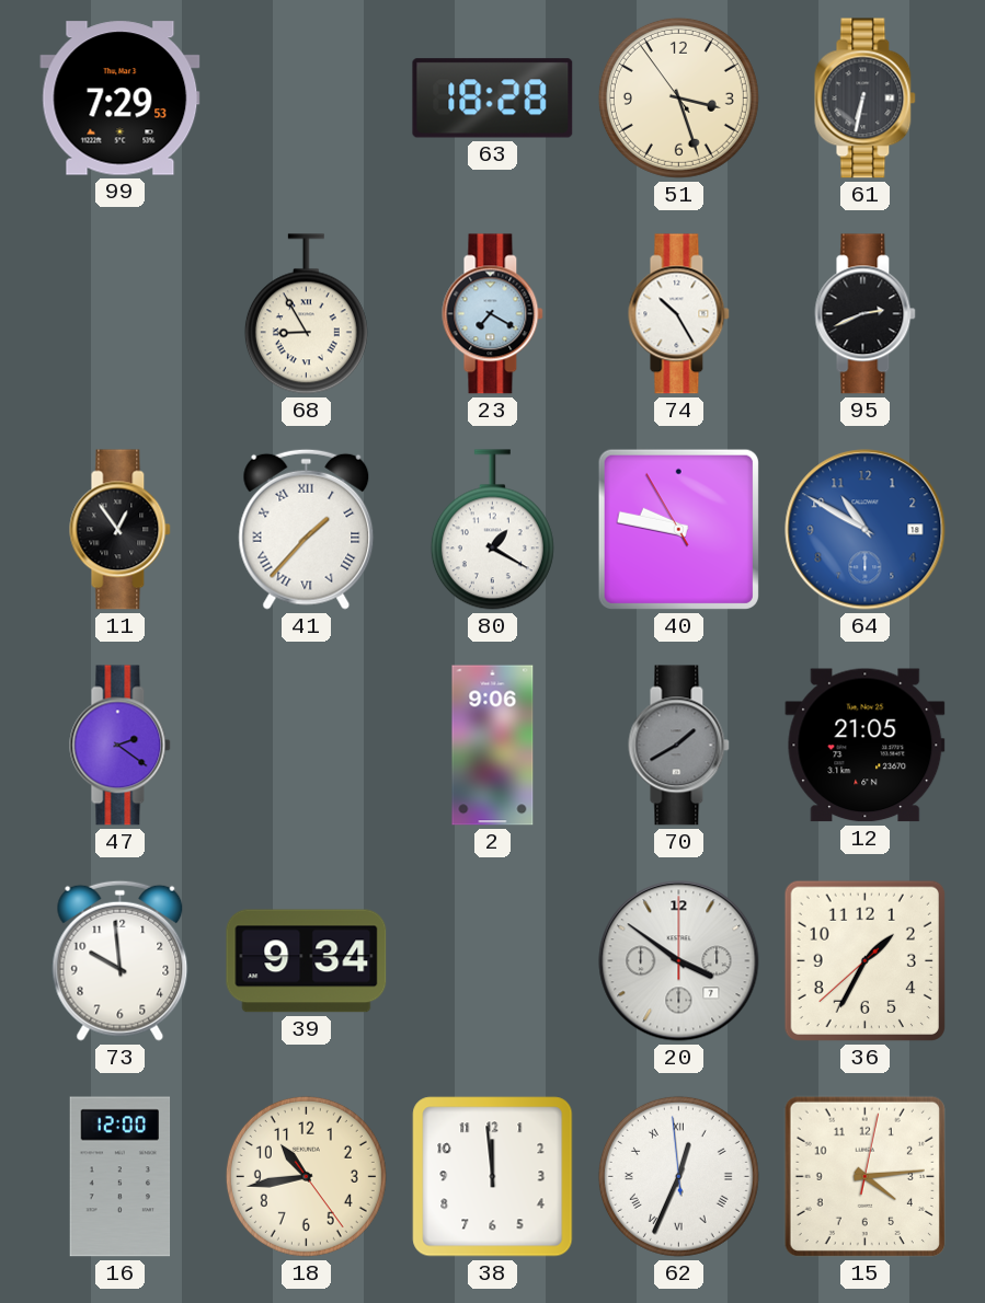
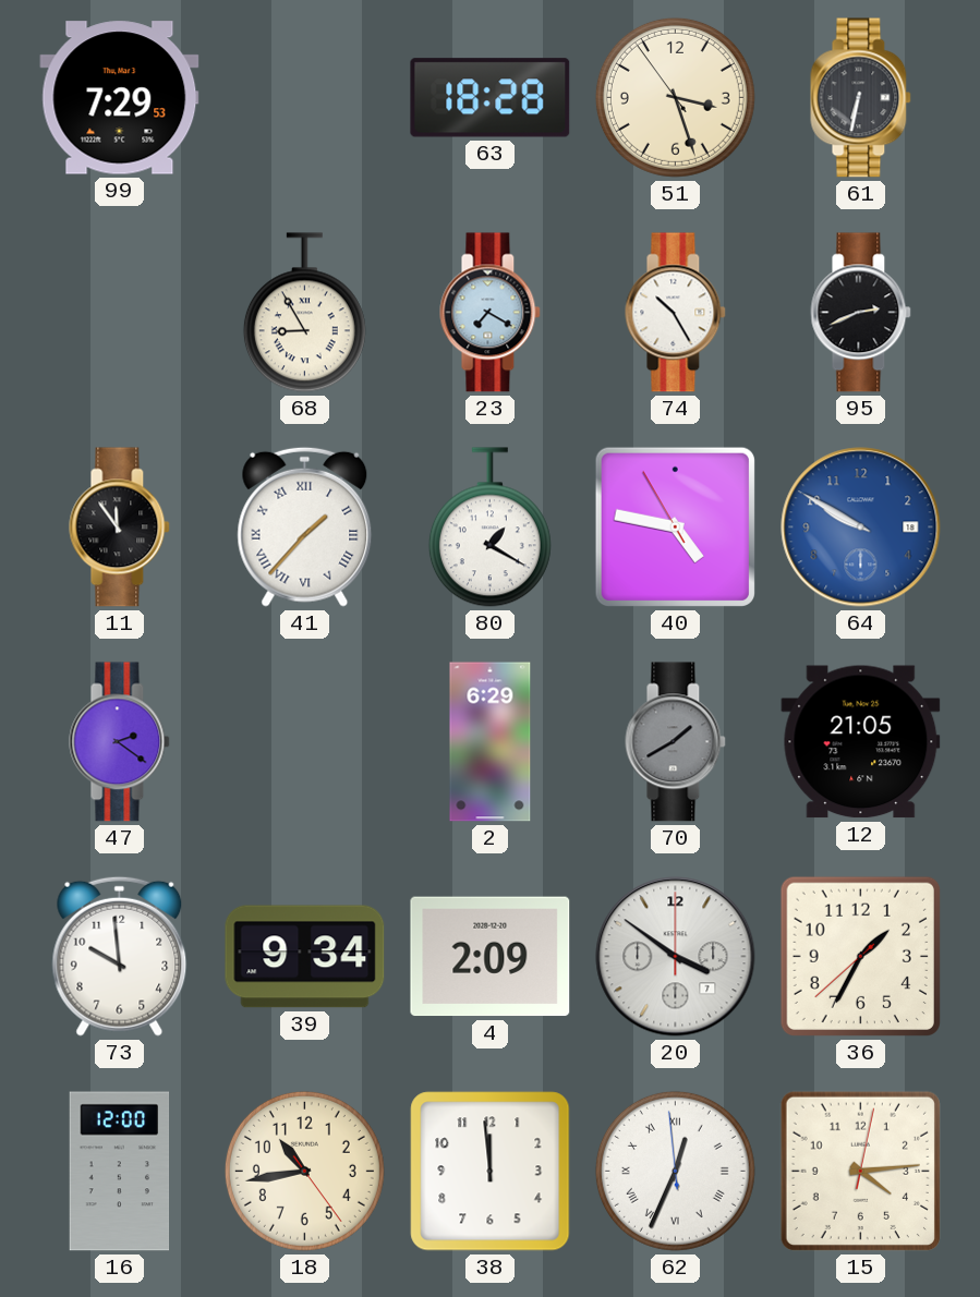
11: 12:54 -> 11:54 (120, 528)
40: 9:46 -> 4:46 (675, 526)
64: 10:50 -> 9:50 (861, 528)
2: 9:06 -> 6:29 (491, 742)
4: none -> 2:09 (491, 957)
